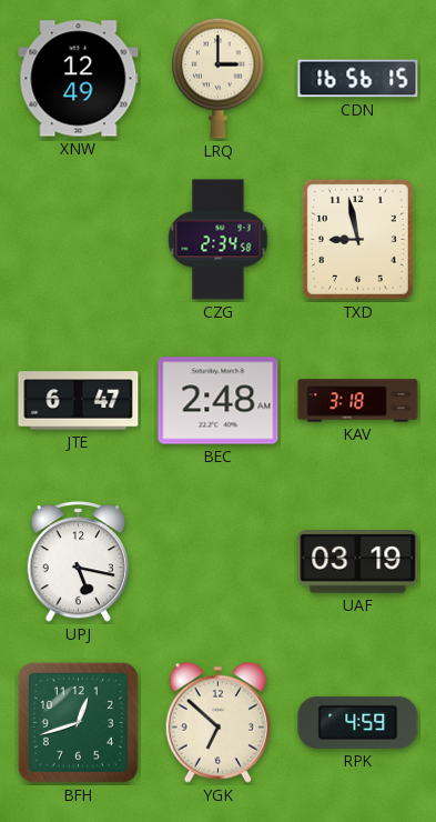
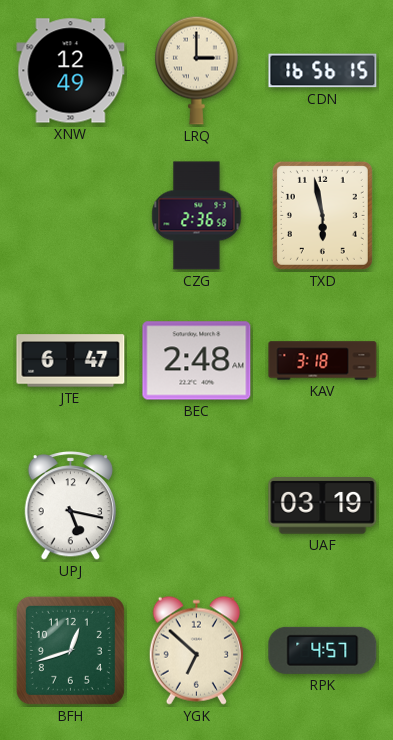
CZG: 2:34 -> 2:36 (197, 216)
TXD: 8:58 -> 5:58 (322, 215)
RPK: 4:59 -> 4:57 (323, 650)
